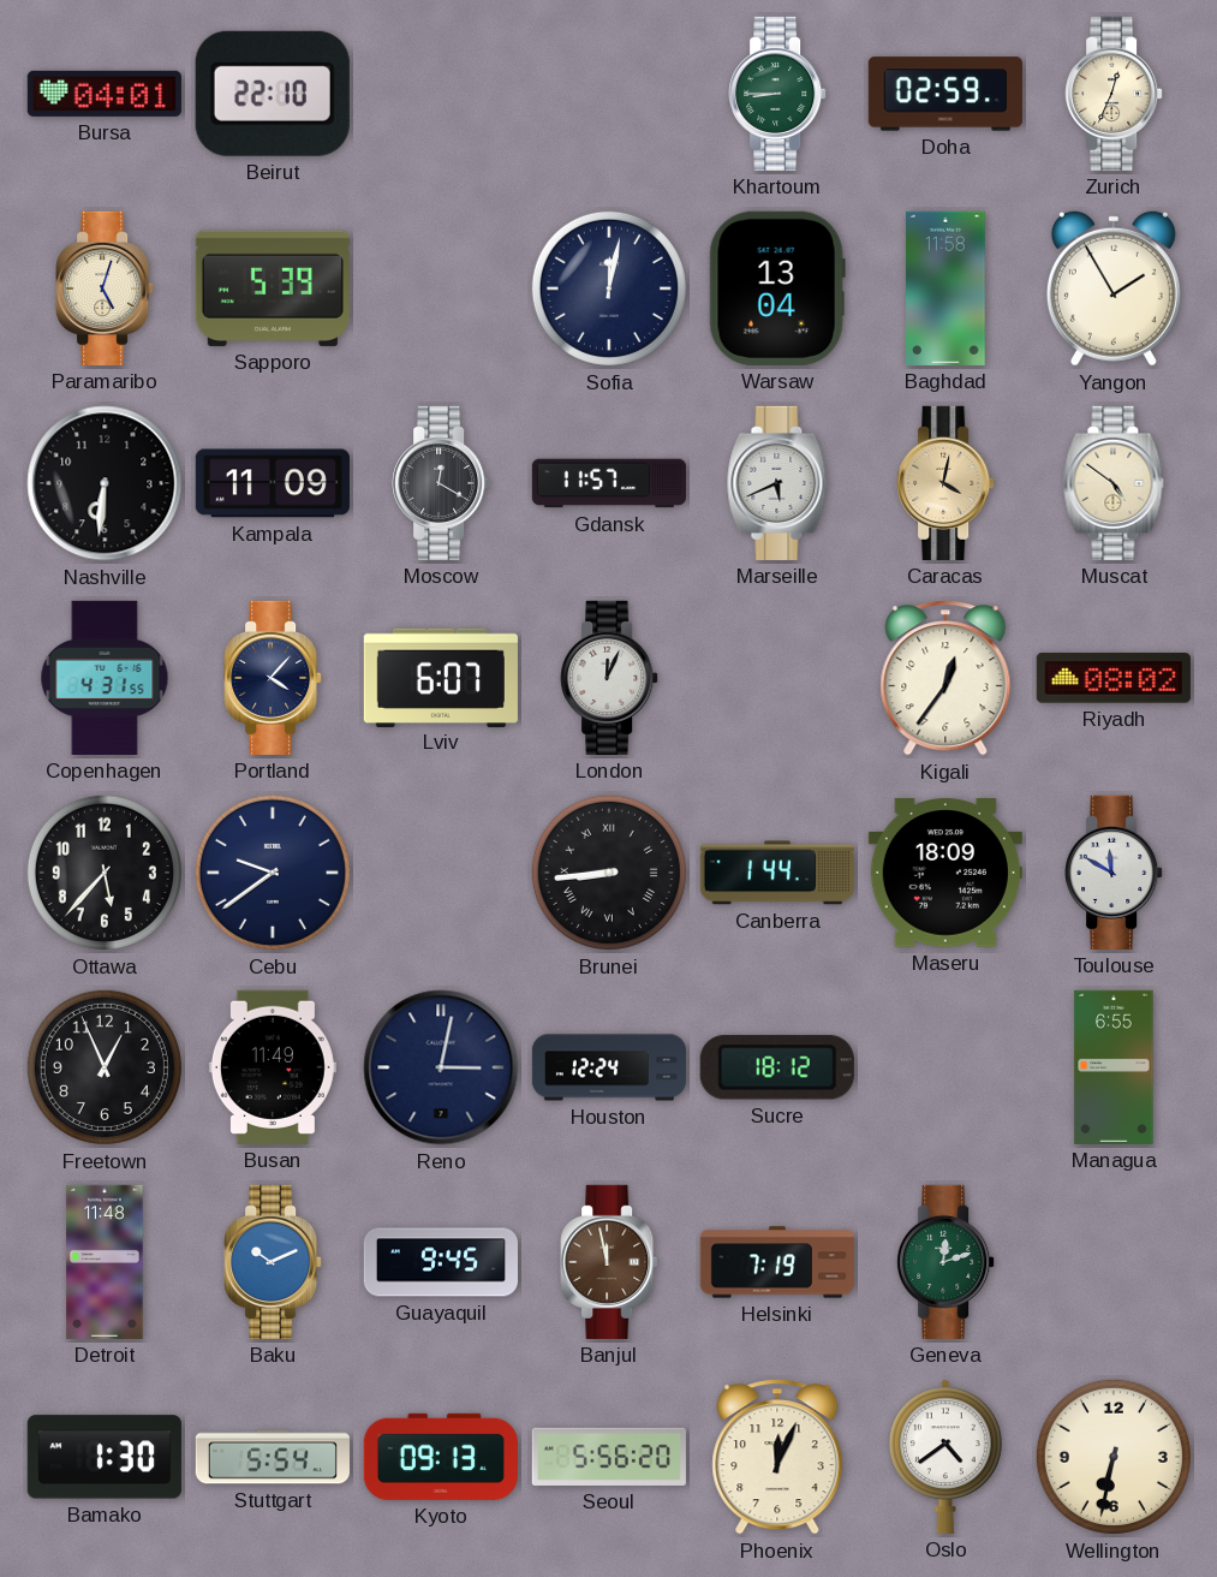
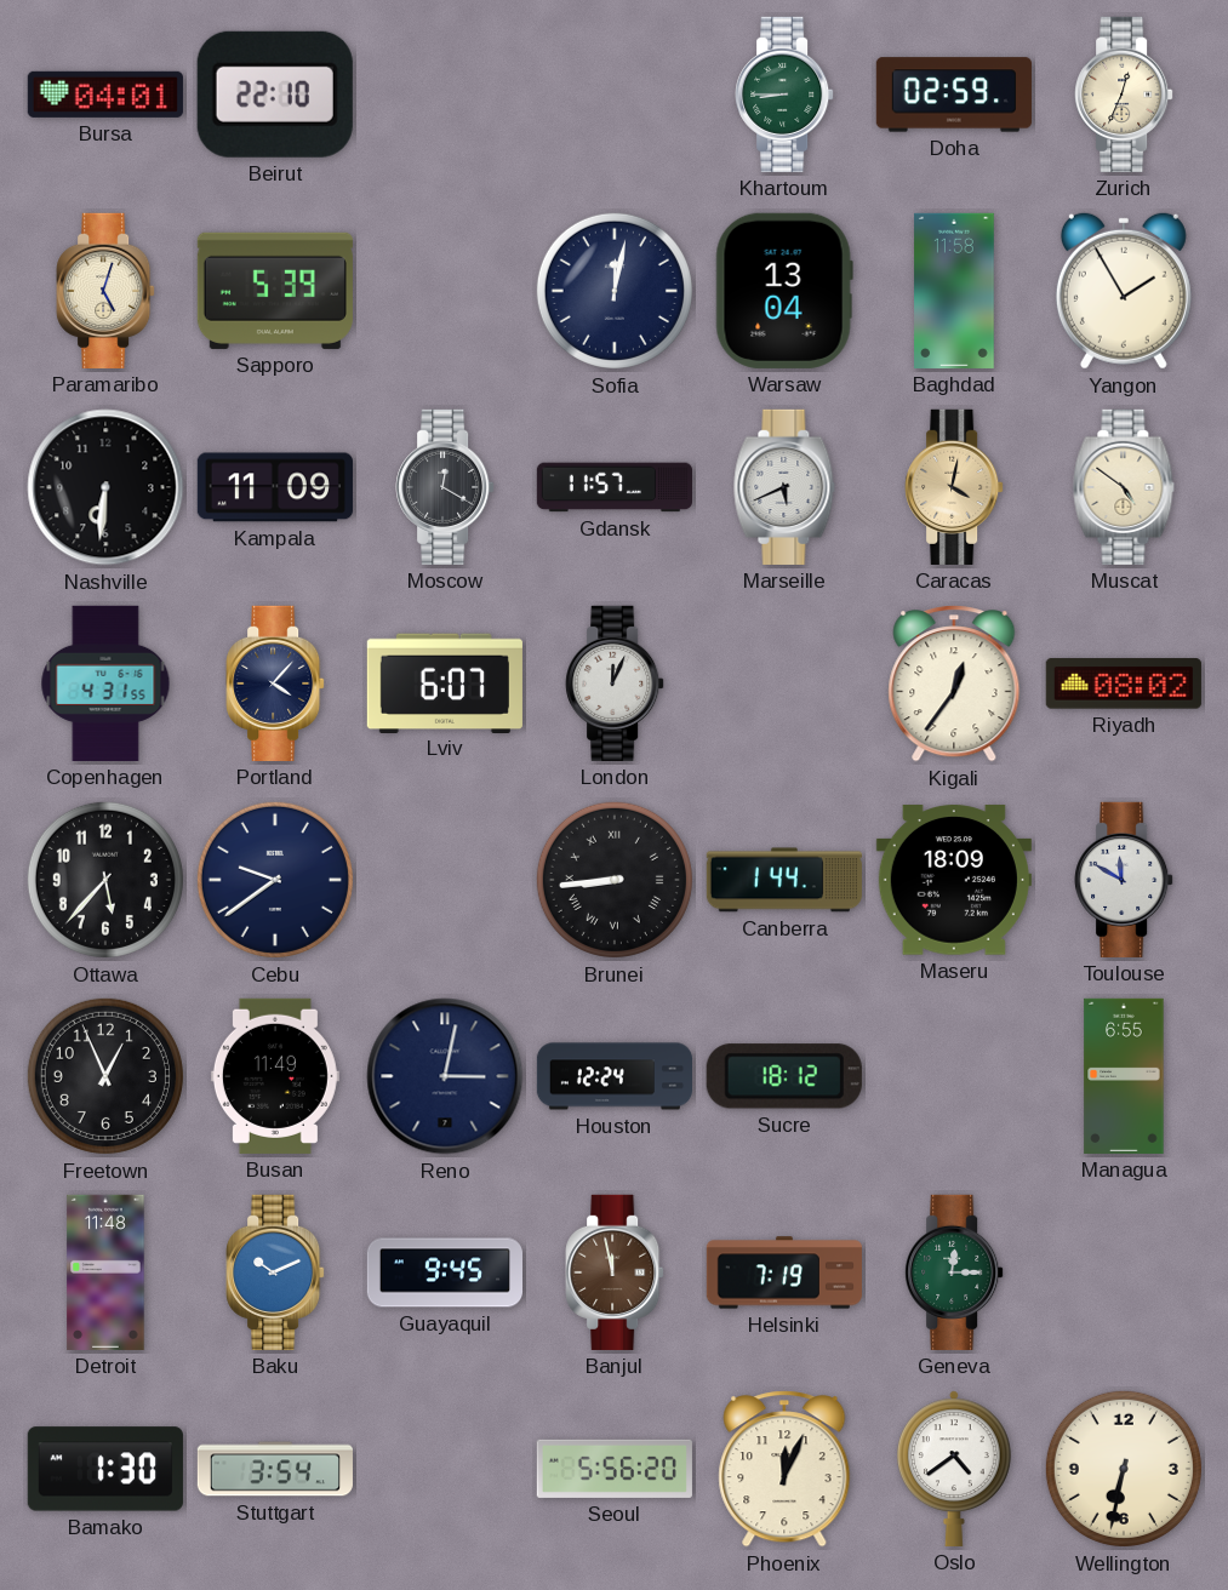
Geneva: 12:12 -> 12:15 (954, 1272)
Stuttgart: 5:54 -> 3:54 (275, 1469)
Kyoto: 09:13 -> none (441, 1457)
